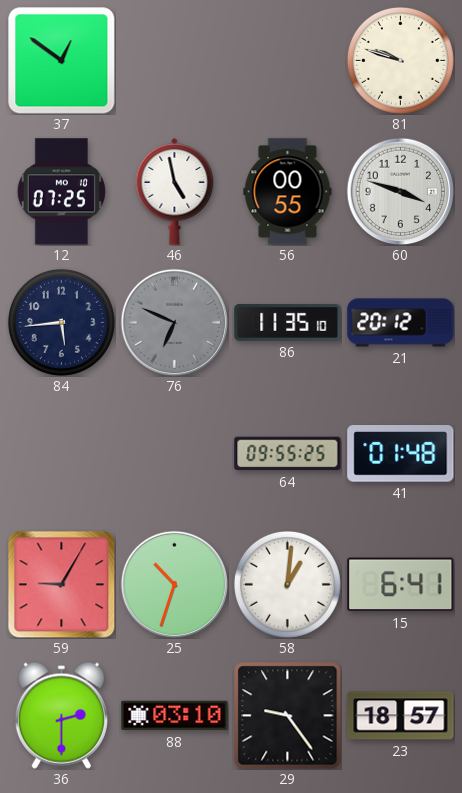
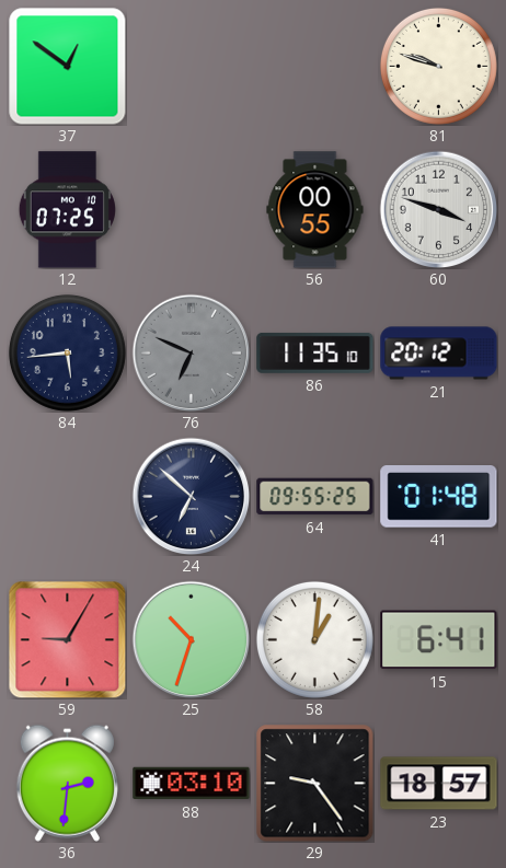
46: 4:58 -> none (175, 191)
24: none -> 6:52 (191, 496)
36: 2:30 -> 2:31 (67, 783)
